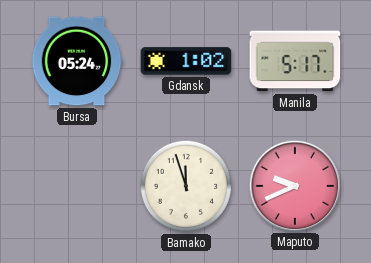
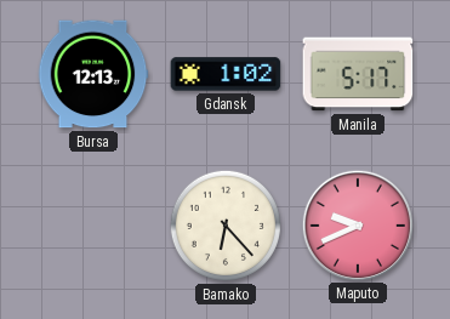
Bursa: 05:24 -> 12:13 (93, 74)
Bamako: 11:57 -> 6:23 (226, 226)
